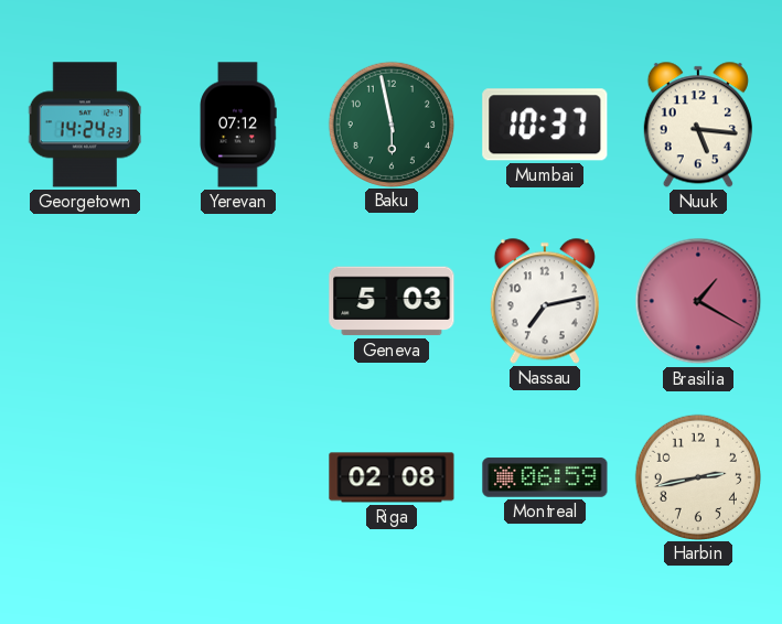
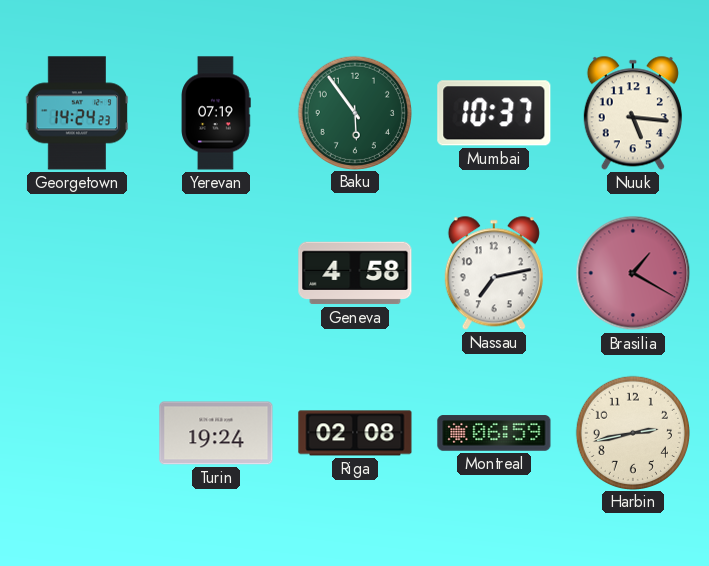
Yerevan: 07:12 -> 07:19 (216, 113)
Baku: 5:58 -> 5:54 (354, 112)
Geneva: 5:03 -> 4:58 (355, 273)
Turin: none -> 19:24 (216, 433)
